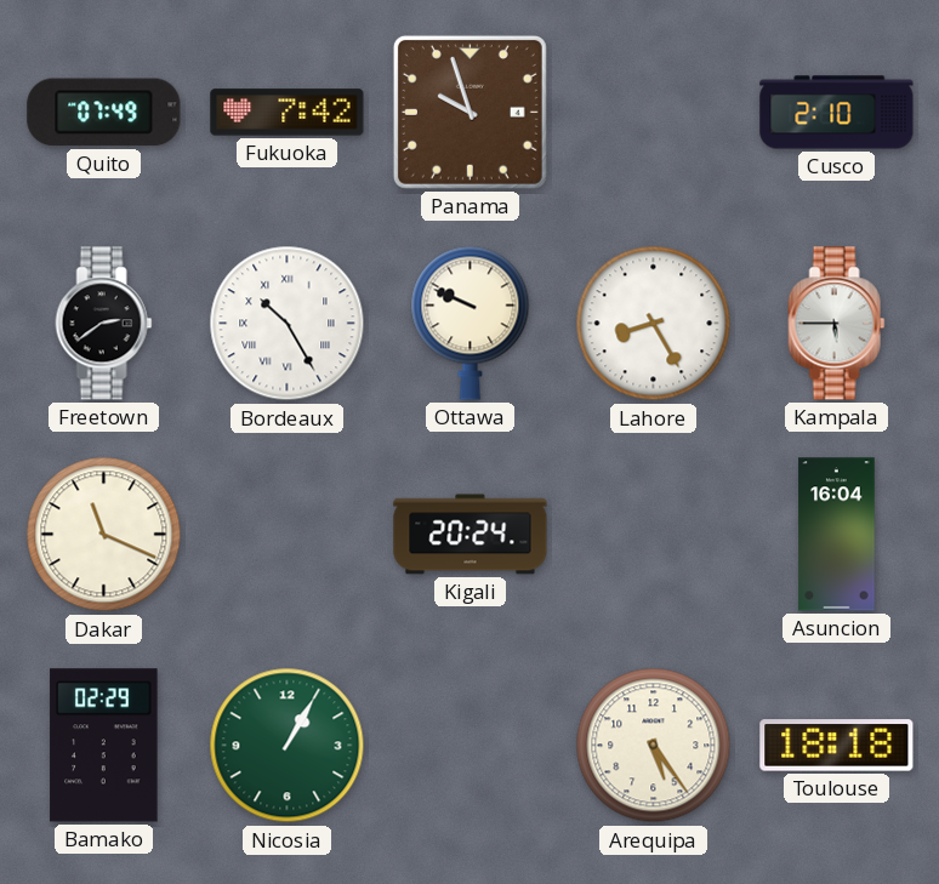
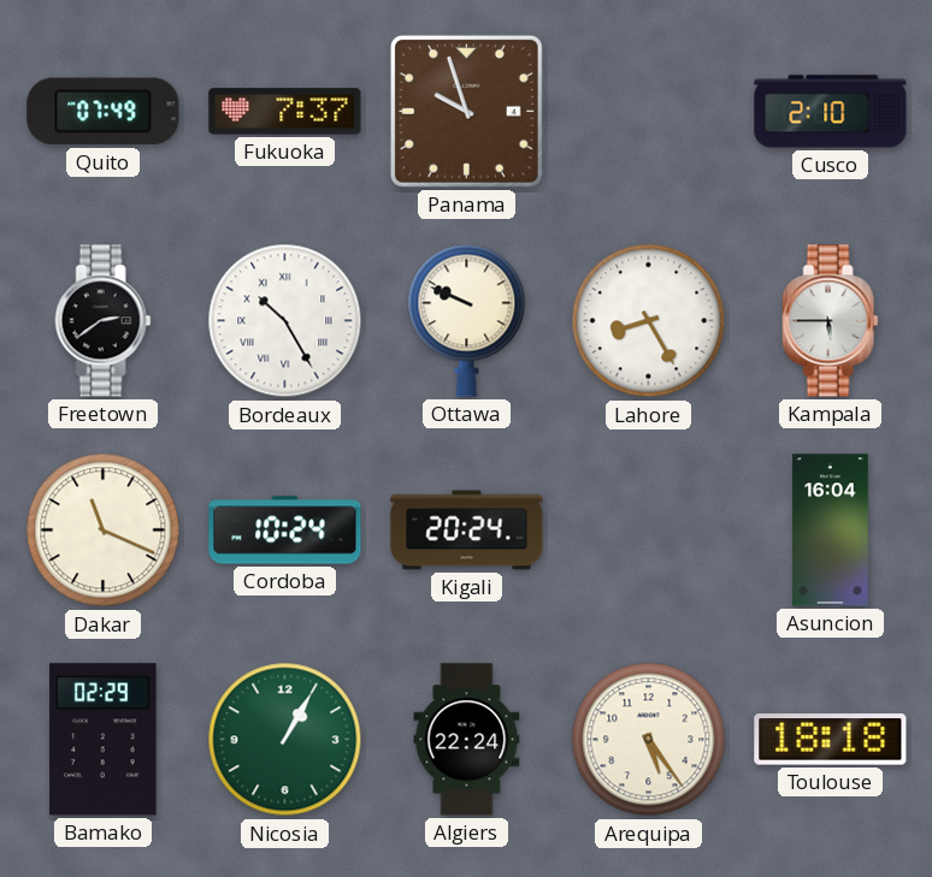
Fukuoka: 7:42 -> 7:37 (285, 112)
Cordoba: none -> 10:24 (285, 531)
Algiers: none -> 22:24 (467, 740)
